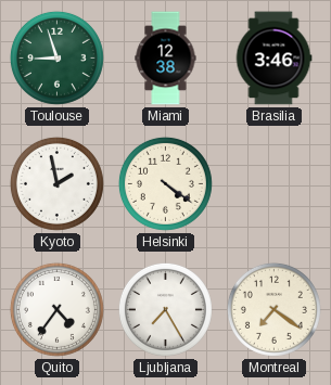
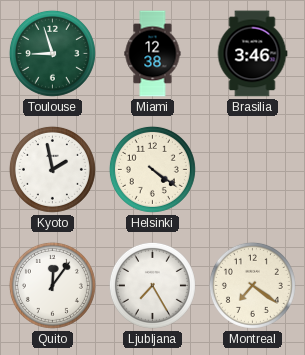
Quito: 4:36 -> 12:06 (52, 285)
